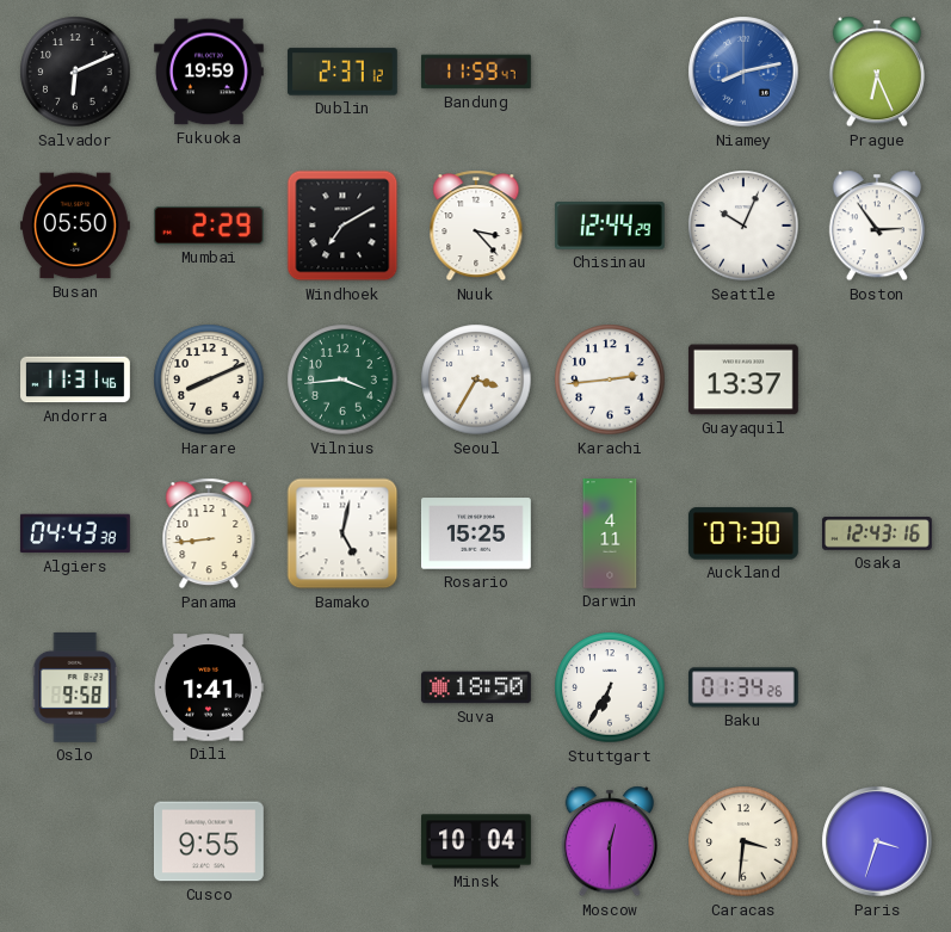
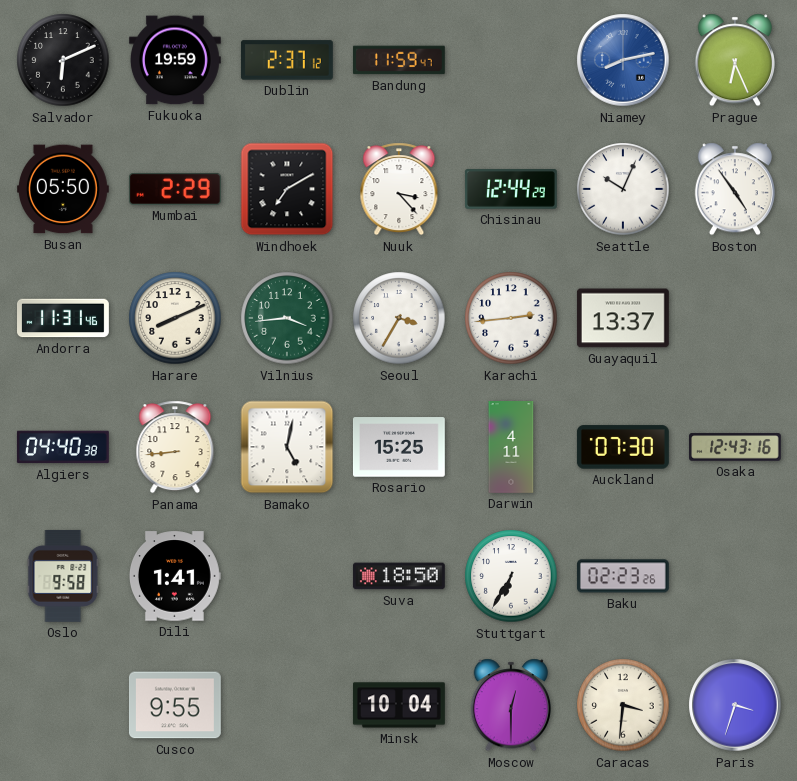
Boston: 2:54 -> 4:54 (735, 189)
Algiers: 04:43 -> 04:40 (63, 447)
Baku: 01:34 -> 02:23 (623, 576)
